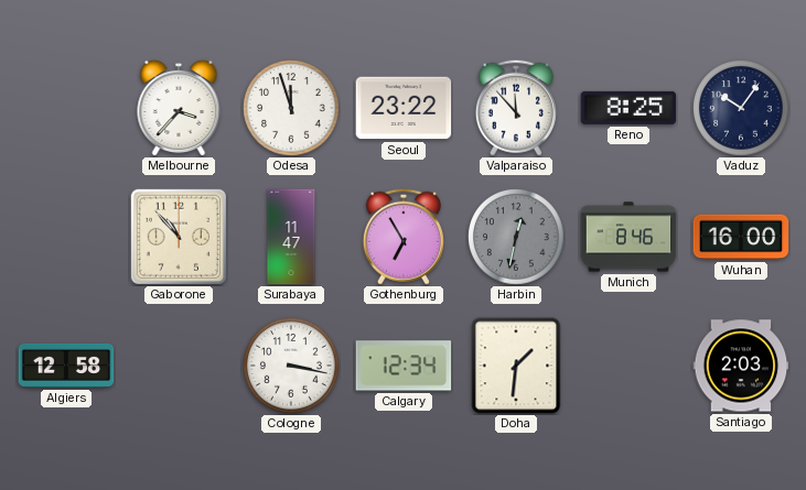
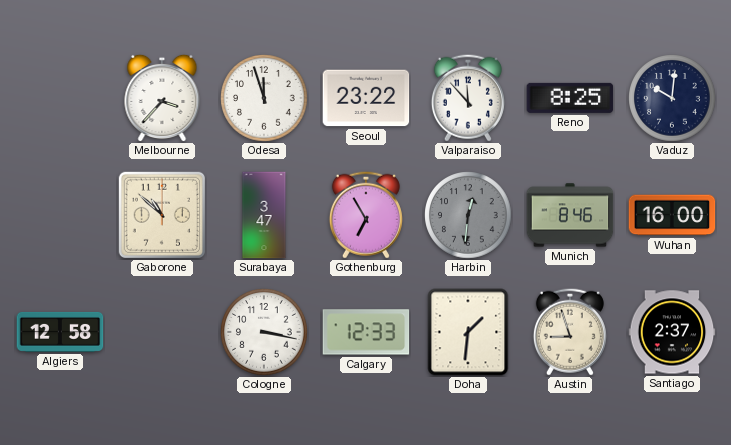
Vaduz: 10:06 -> 10:01 (672, 98)
Gaborone: 10:53 -> 10:52 (161, 214)
Surabaya: 11:47 -> 3:47 (264, 215)
Harbin: 12:32 -> 12:31 (468, 215)
Calgary: 12:34 -> 12:33 (366, 332)
Austin: none -> 8:57 (570, 332)
Santiago: 2:03 -> 2:37 (672, 332)
